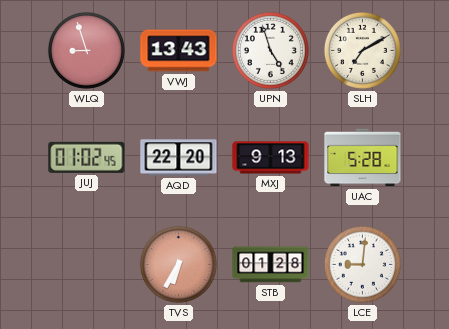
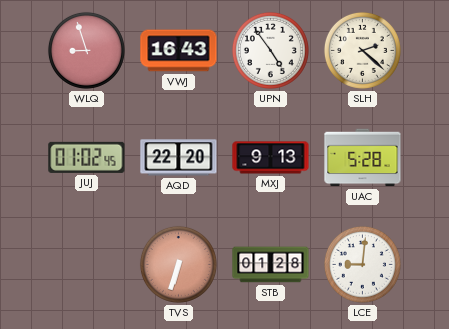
VWJ: 13:43 -> 16:43 (179, 51)
UPN: 4:57 -> 4:54 (270, 50)
SLH: 7:10 -> 2:22 (362, 50)
TVS: 6:35 -> 6:33 (178, 264)
